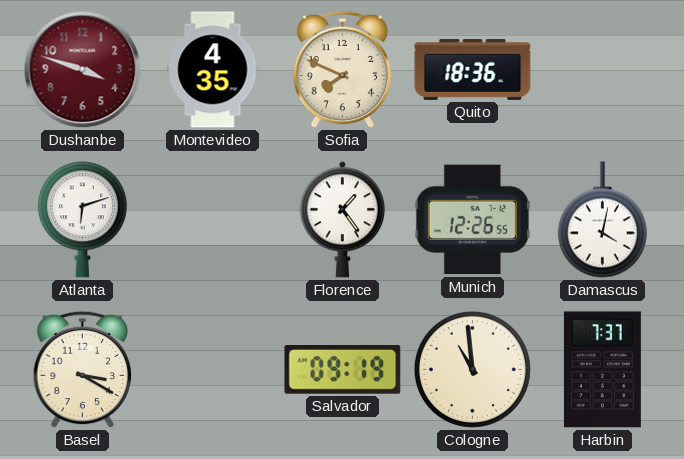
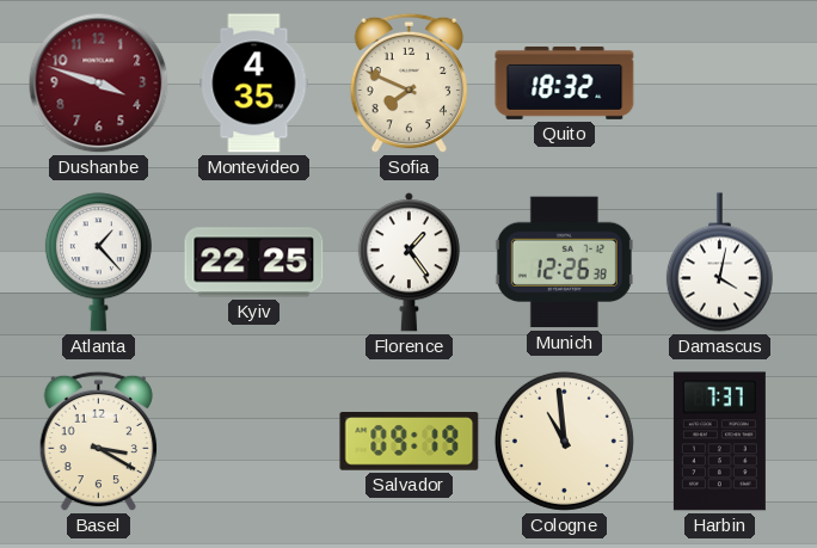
Quito: 18:36 -> 18:32 (565, 82)
Atlanta: 6:12 -> 1:23 (98, 263)
Kyiv: none -> 22:25 (254, 263)
Munich: 12:26:55 -> 12:26:38 (564, 263)
